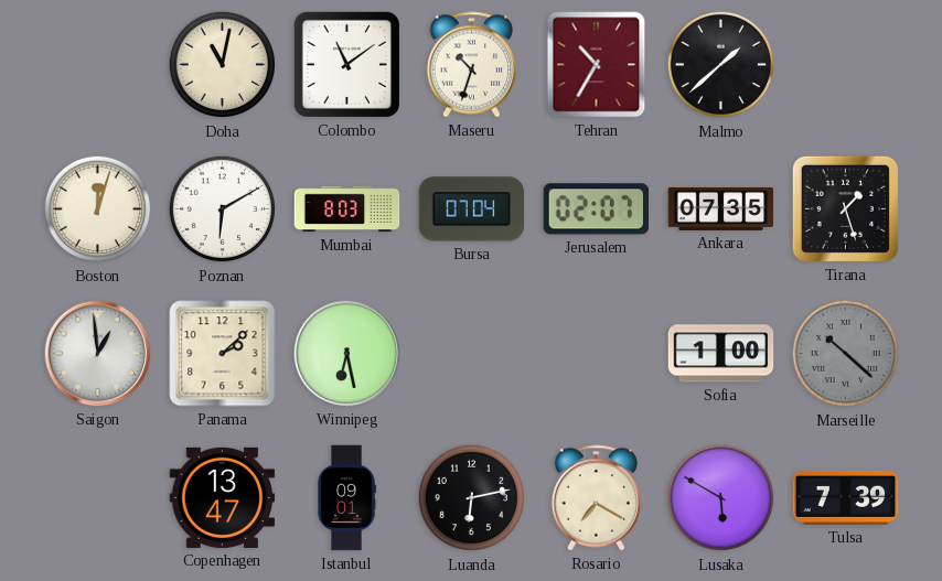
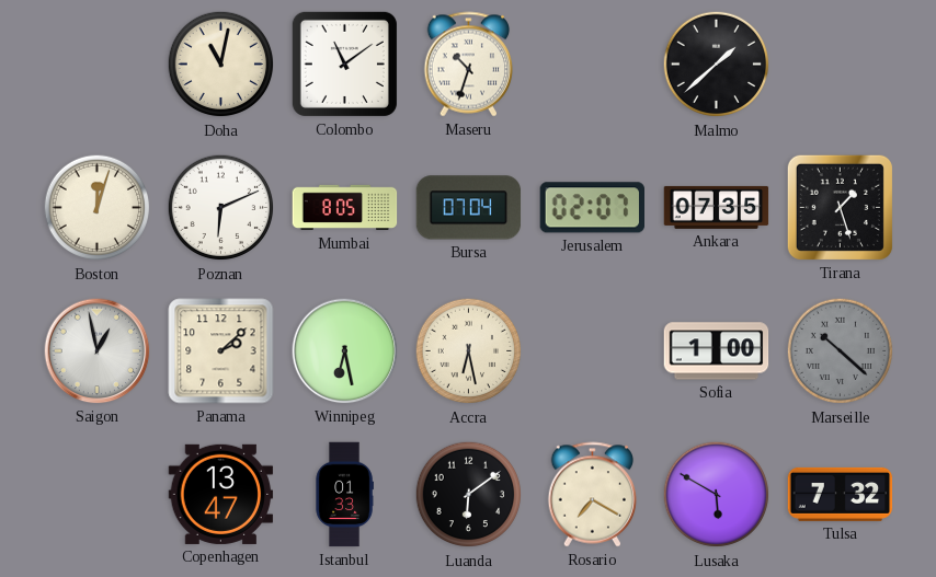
Tehran: 10:35 -> none (597, 65)
Poznan: 6:10 -> 6:11 (221, 208)
Mumbai: 8:03 -> 8:05 (345, 208)
Saigon: 12:59 -> 12:58 (98, 351)
Accra: none -> 6:28 (469, 351)
Istanbul: 09:01 -> 01:33 (344, 495)
Luanda: 6:13 -> 6:09 (469, 495)
Tulsa: 7:39 -> 7:32 (841, 494)
